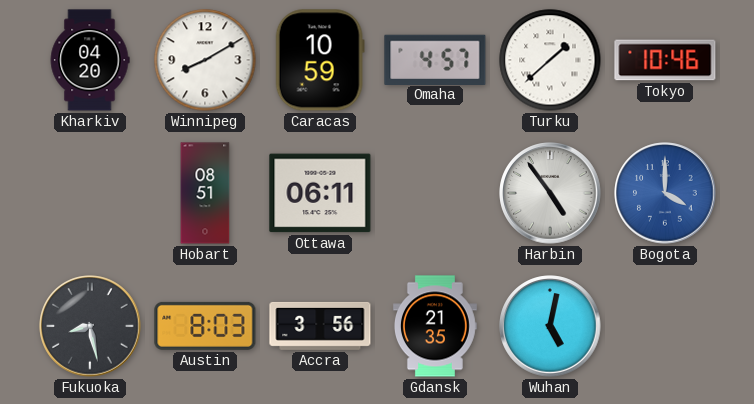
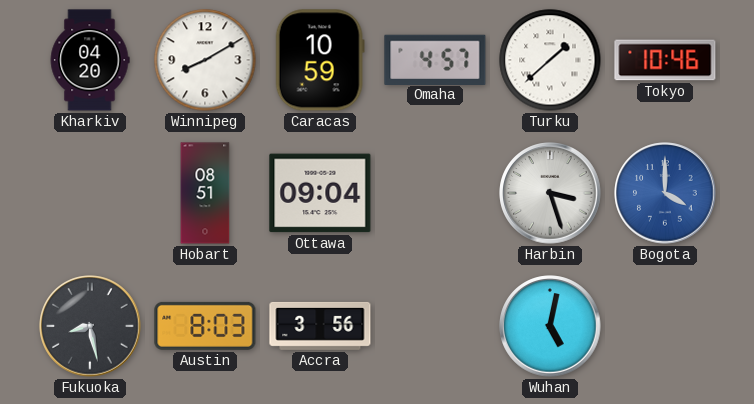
Ottawa: 06:11 -> 09:04 (320, 193)
Harbin: 4:54 -> 3:27 (550, 193)
Gdansk: 21:35 -> none (435, 326)
